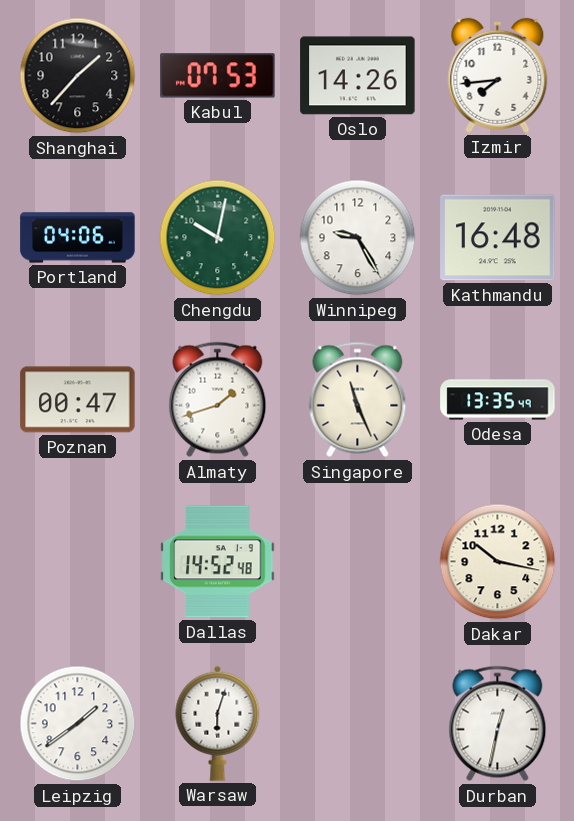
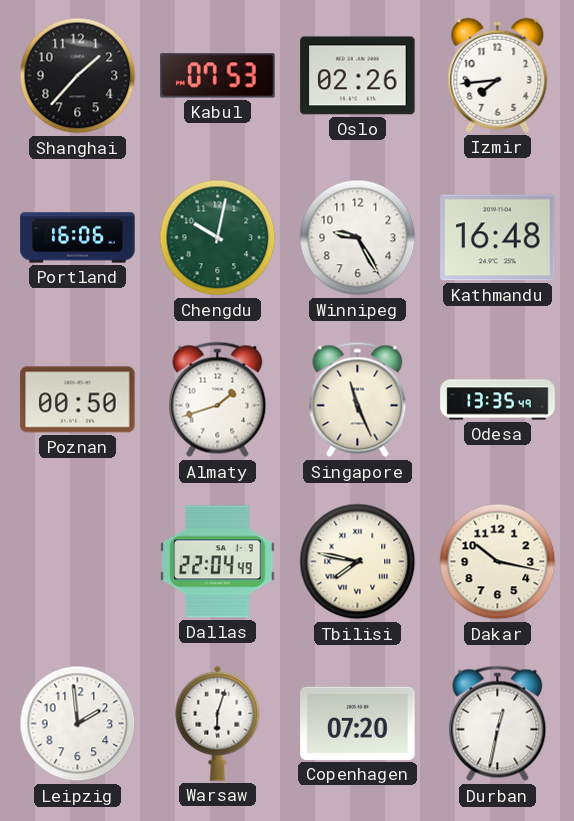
Oslo: 14:26 -> 02:26 (358, 76)
Portland: 04:06 -> 16:06 (78, 238)
Poznan: 00:47 -> 00:50 (78, 400)
Dallas: 14:52 -> 22:04 (218, 562)
Tbilisi: none -> 7:47 (358, 562)
Leipzig: 1:39 -> 1:59 (78, 724)
Copenhagen: none -> 07:20 (358, 723)
